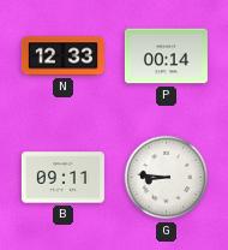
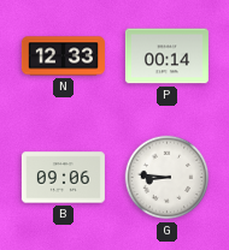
B: 09:11 -> 09:06 (63, 178)
